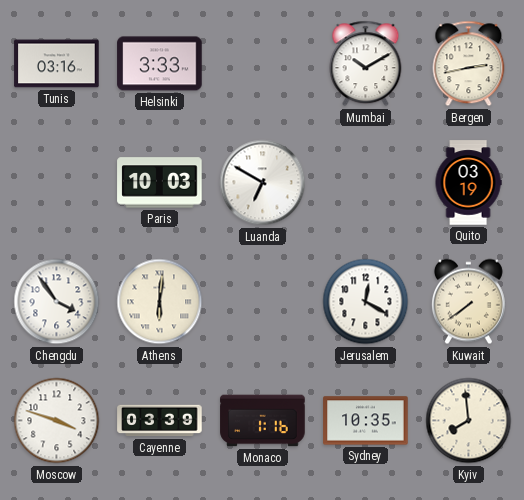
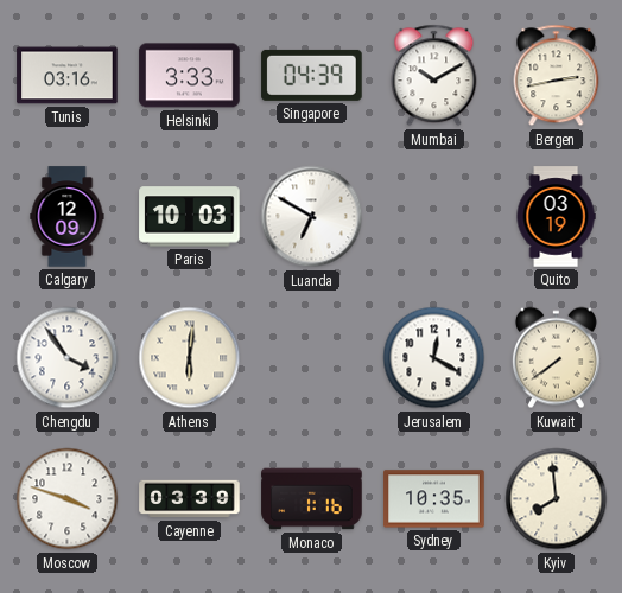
Singapore: none -> 04:39 (312, 75)
Calgary: none -> 12:09 (68, 217)
